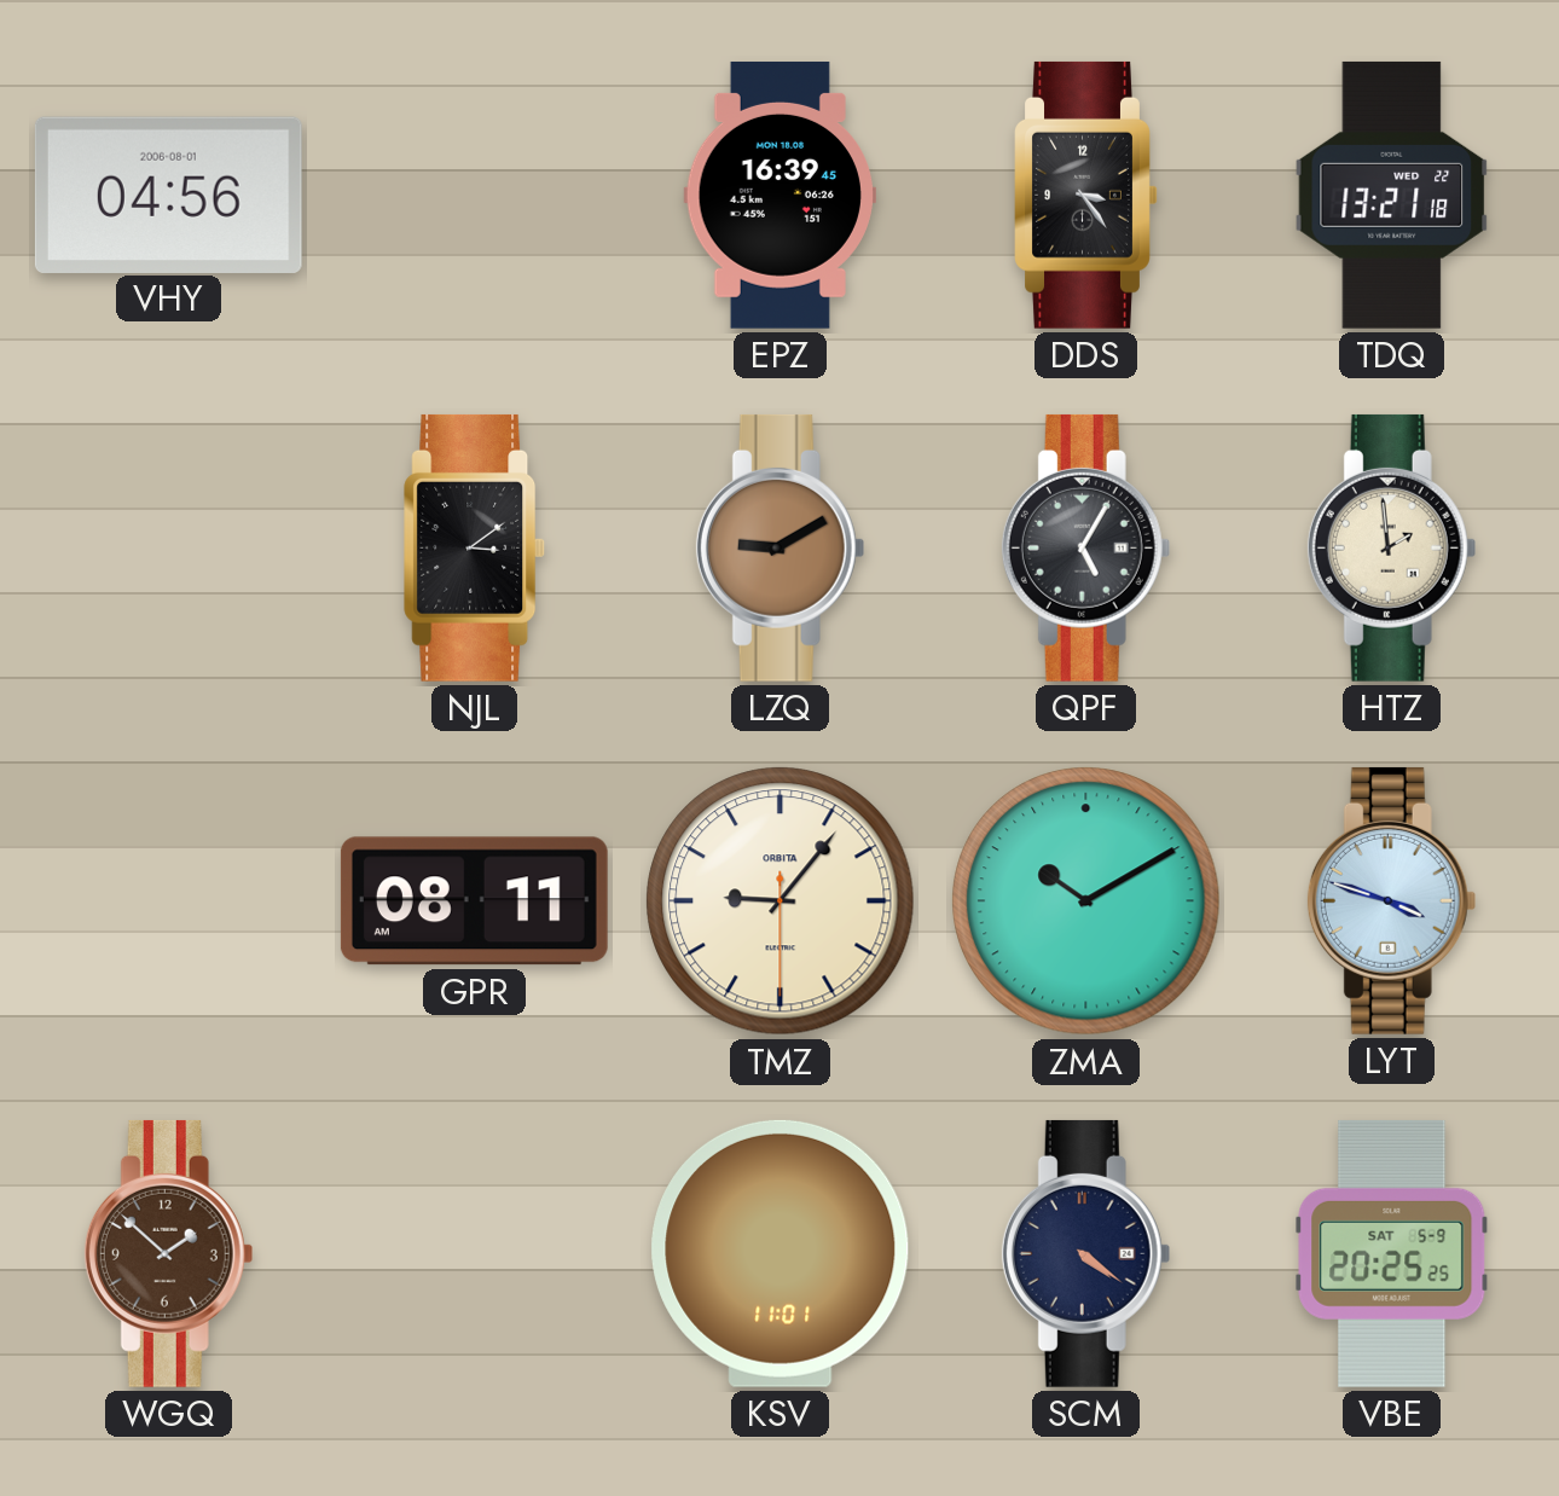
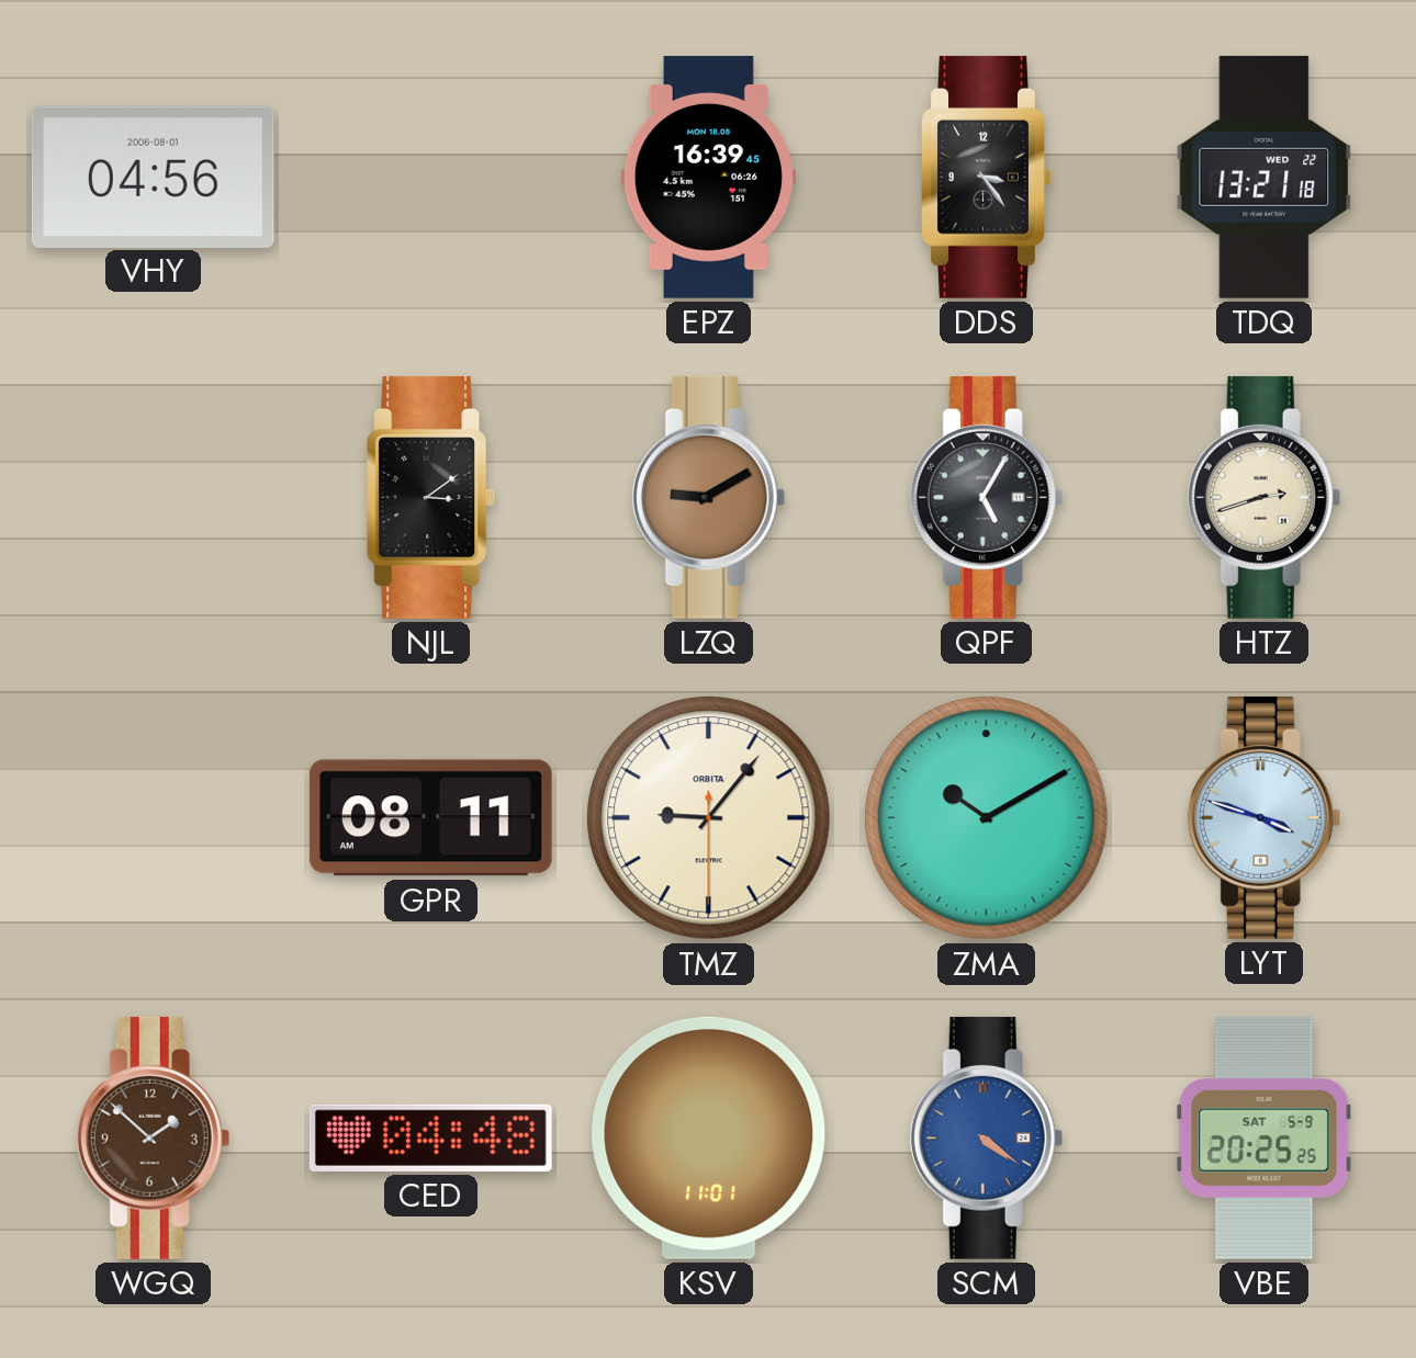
HTZ: 1:59 -> 2:42 (1265, 497)
CED: none -> 04:48 (430, 1138)
SCM dial: navy -> blue (987, 1138)
